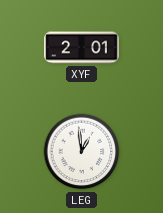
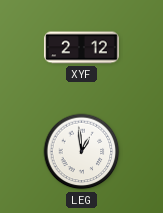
XYF: 2:01 -> 2:12 (82, 48)
